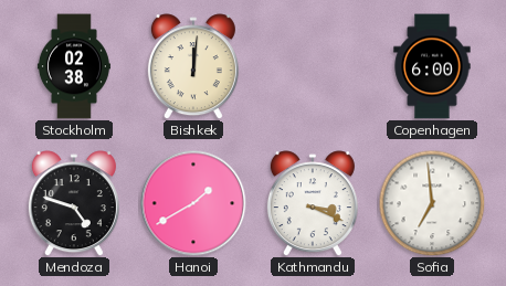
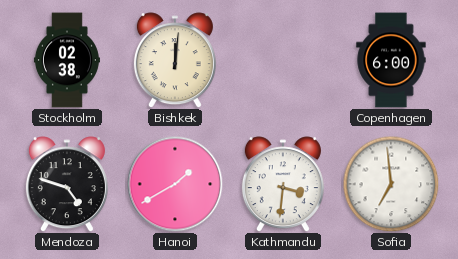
Kathmandu: 3:19 -> 3:31 (283, 184)
